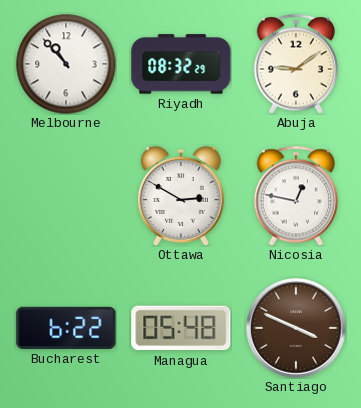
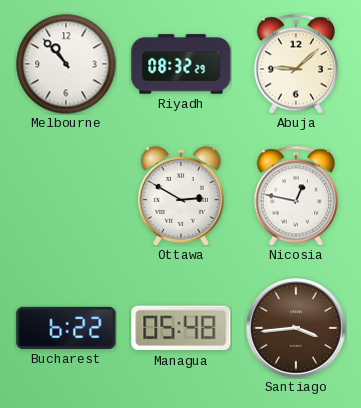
Abuja: 9:09 -> 9:08 (295, 64)
Santiago: 3:49 -> 3:44 (296, 328)
